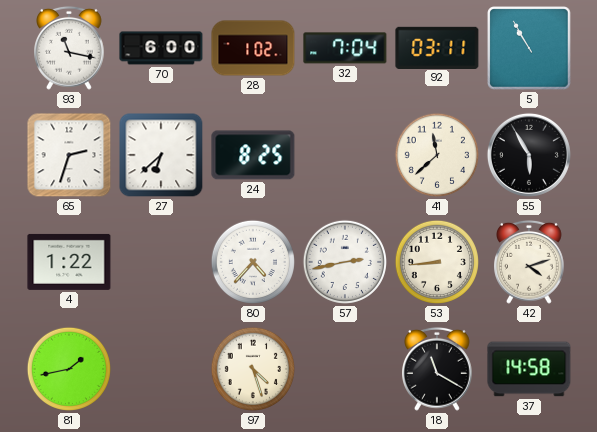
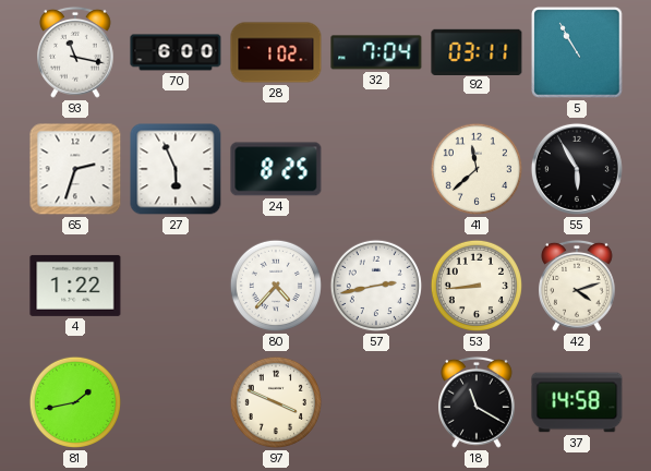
27: 6:38 -> 5:56 (176, 169)
97: 4:27 -> 3:49 (276, 402)
